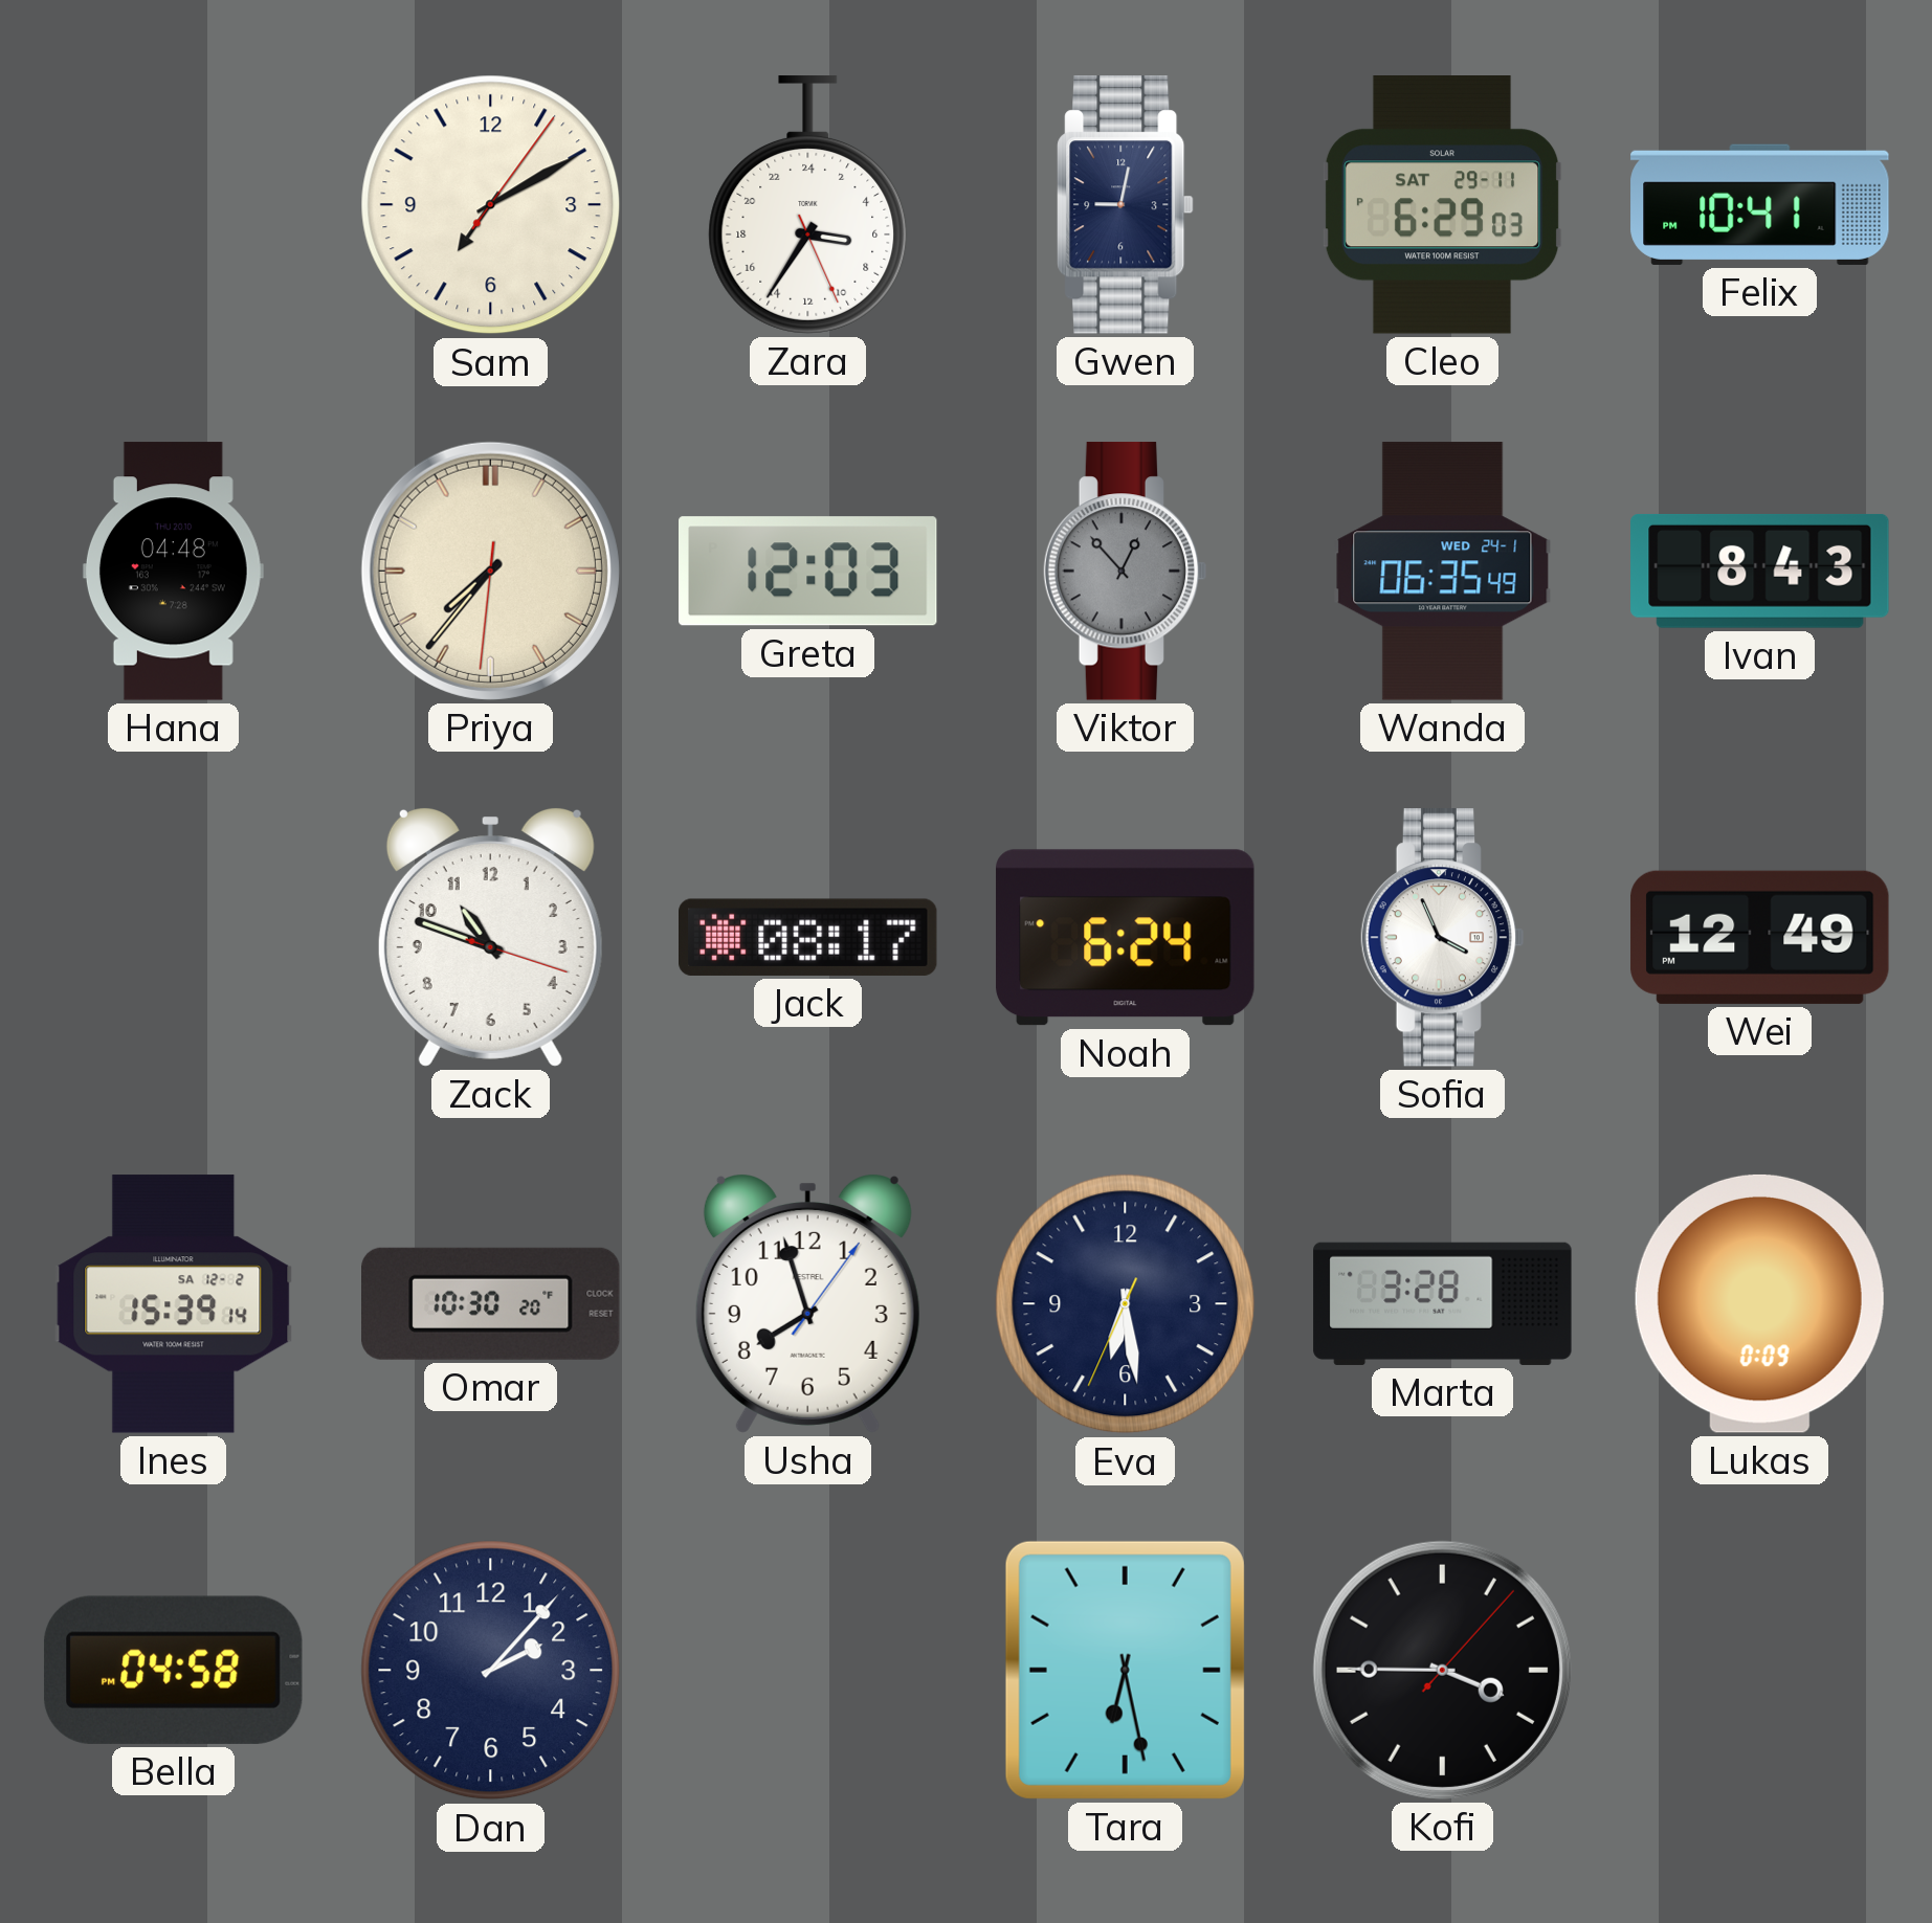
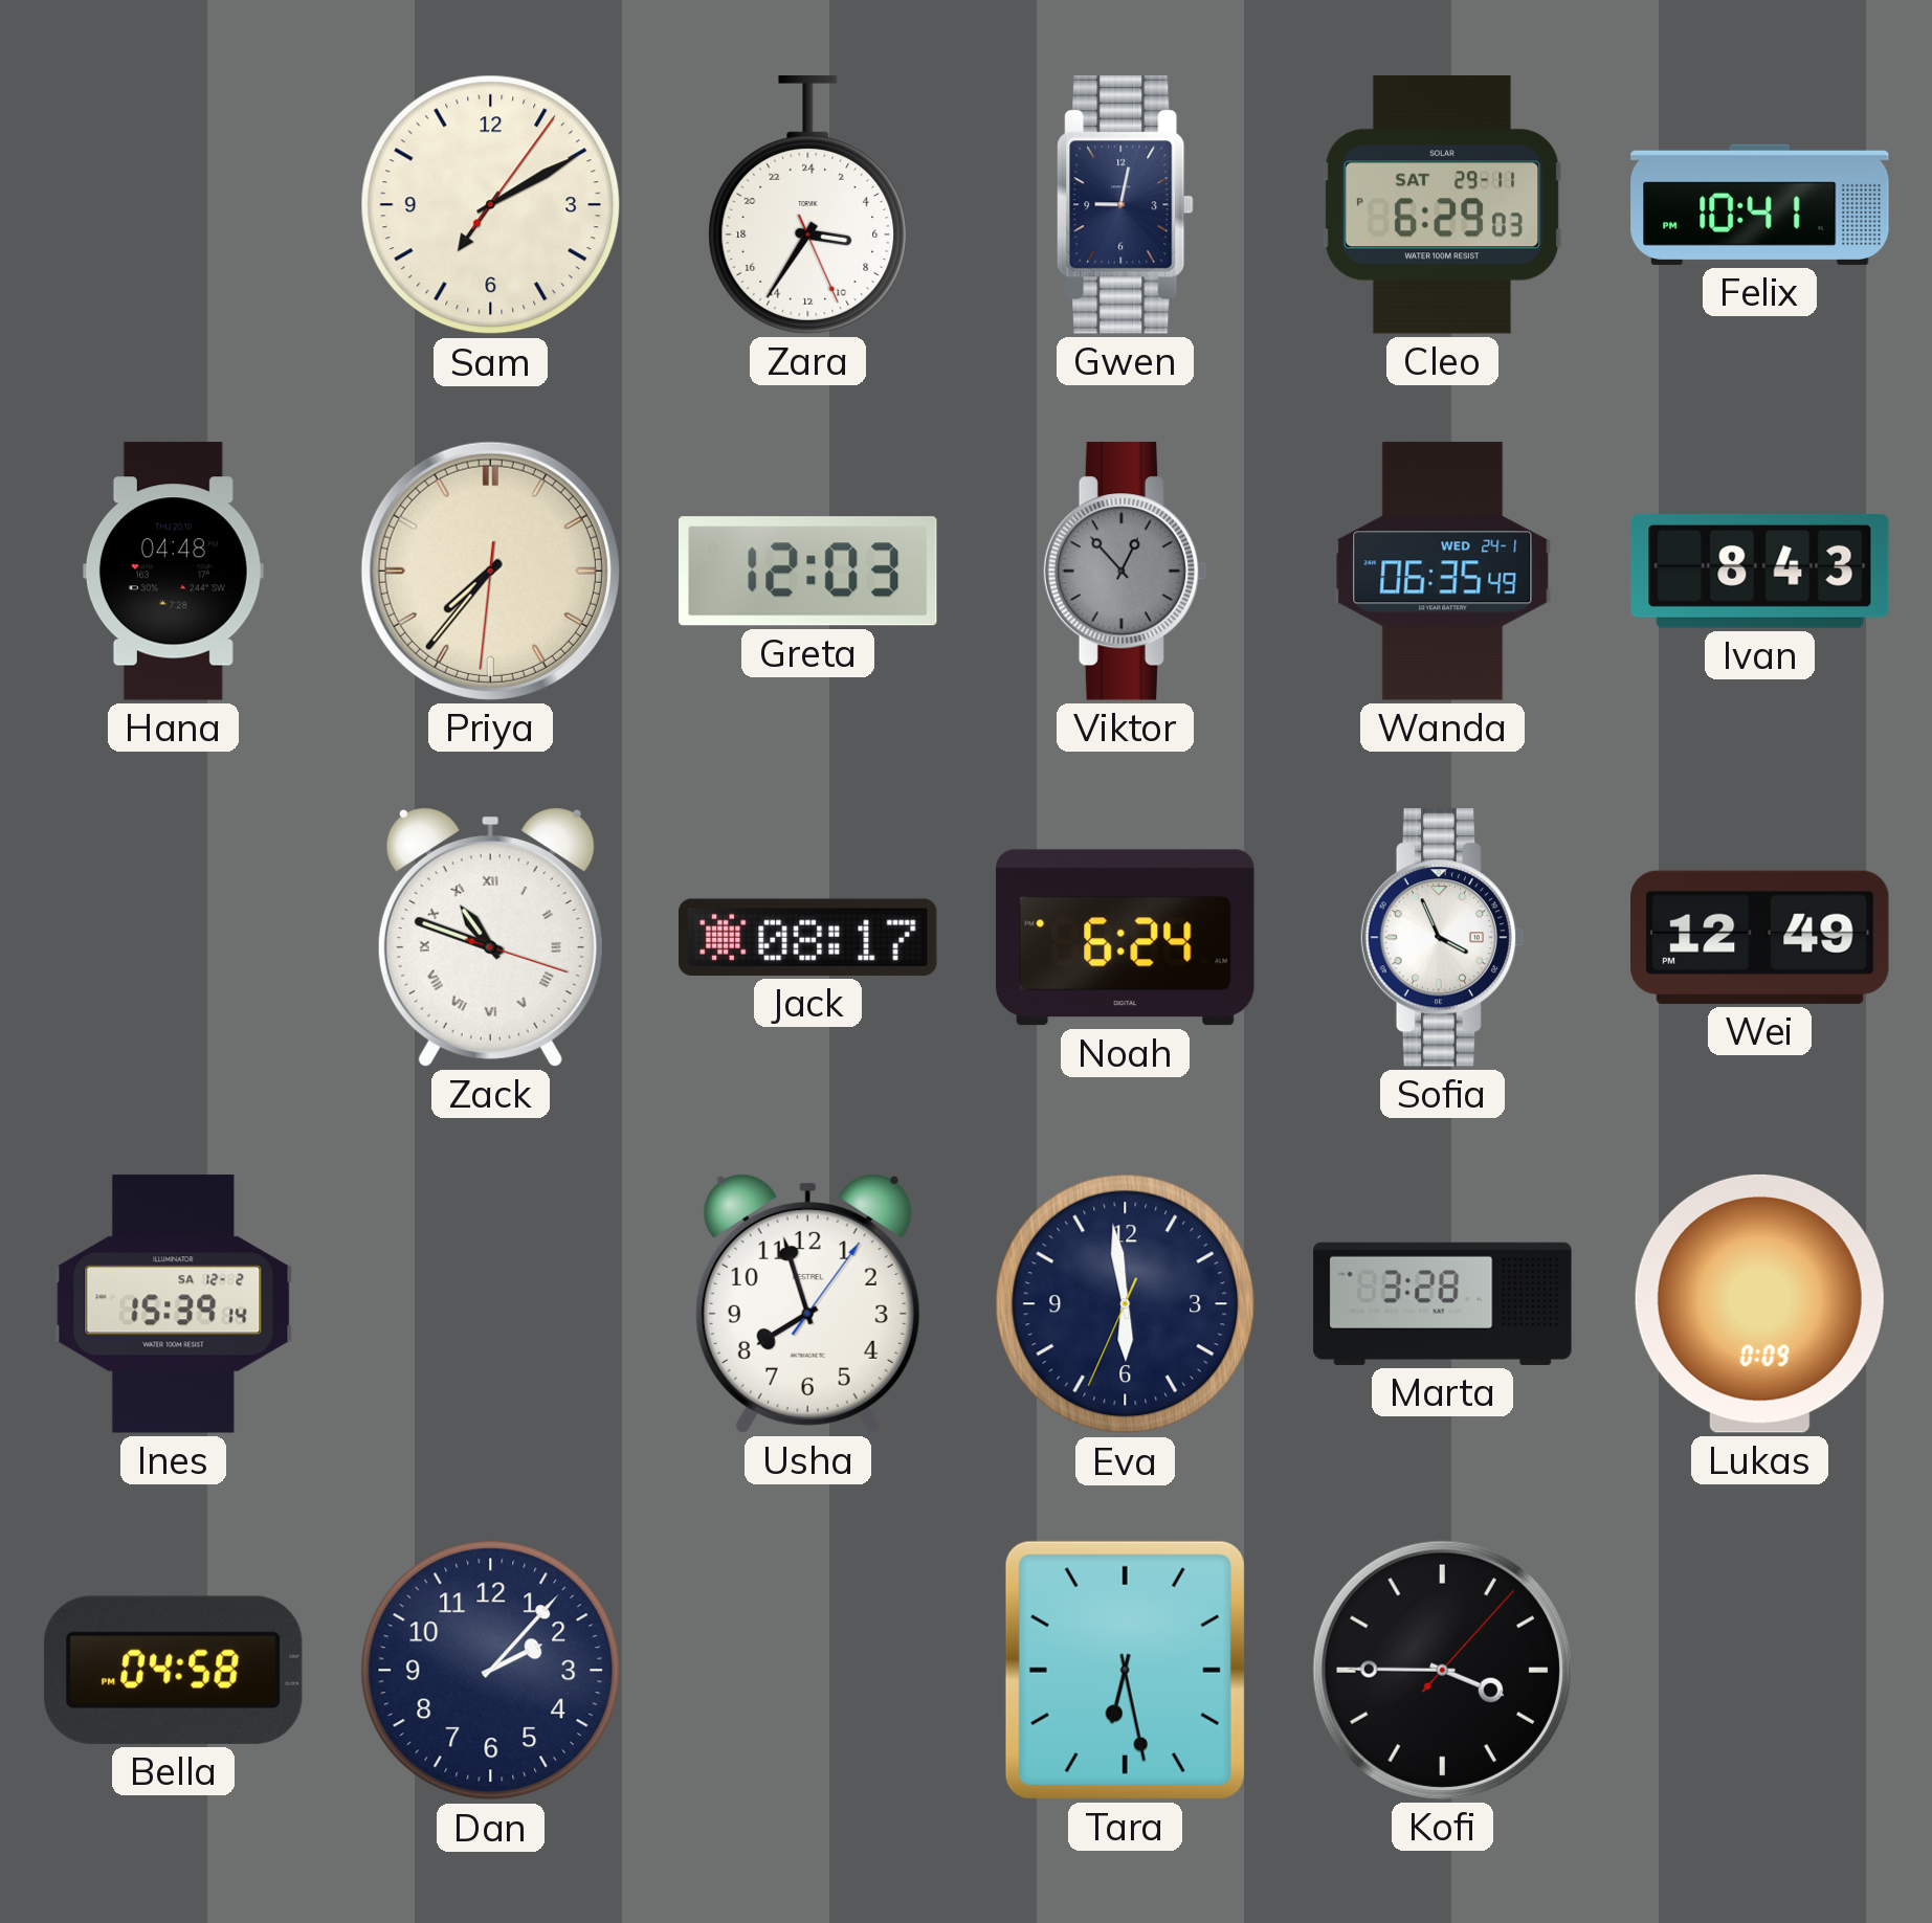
Zack numerals: Arabic -> Roman (490, 937)
Omar: 10:30 -> none (491, 1303)
Eva: 6:28 -> 5:58 (1126, 1304)
